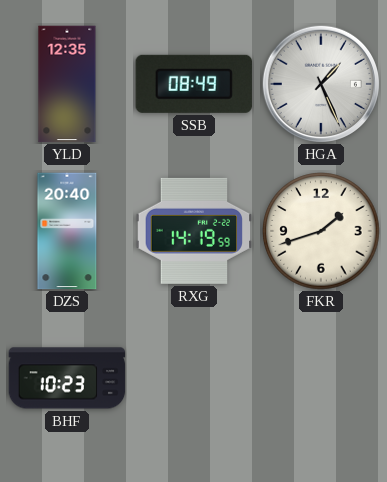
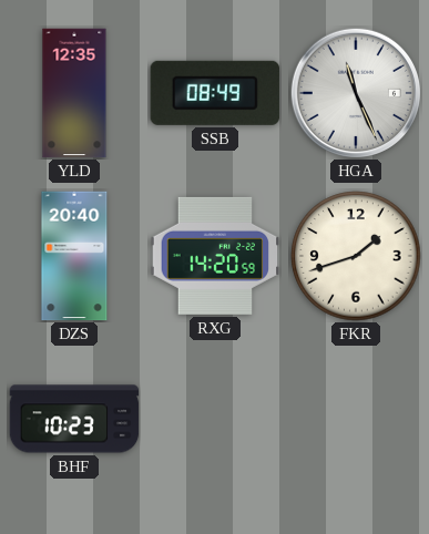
HGA: 1:26 -> 11:26 (356, 93)
RXG: 14:19 -> 14:20 (215, 256)
